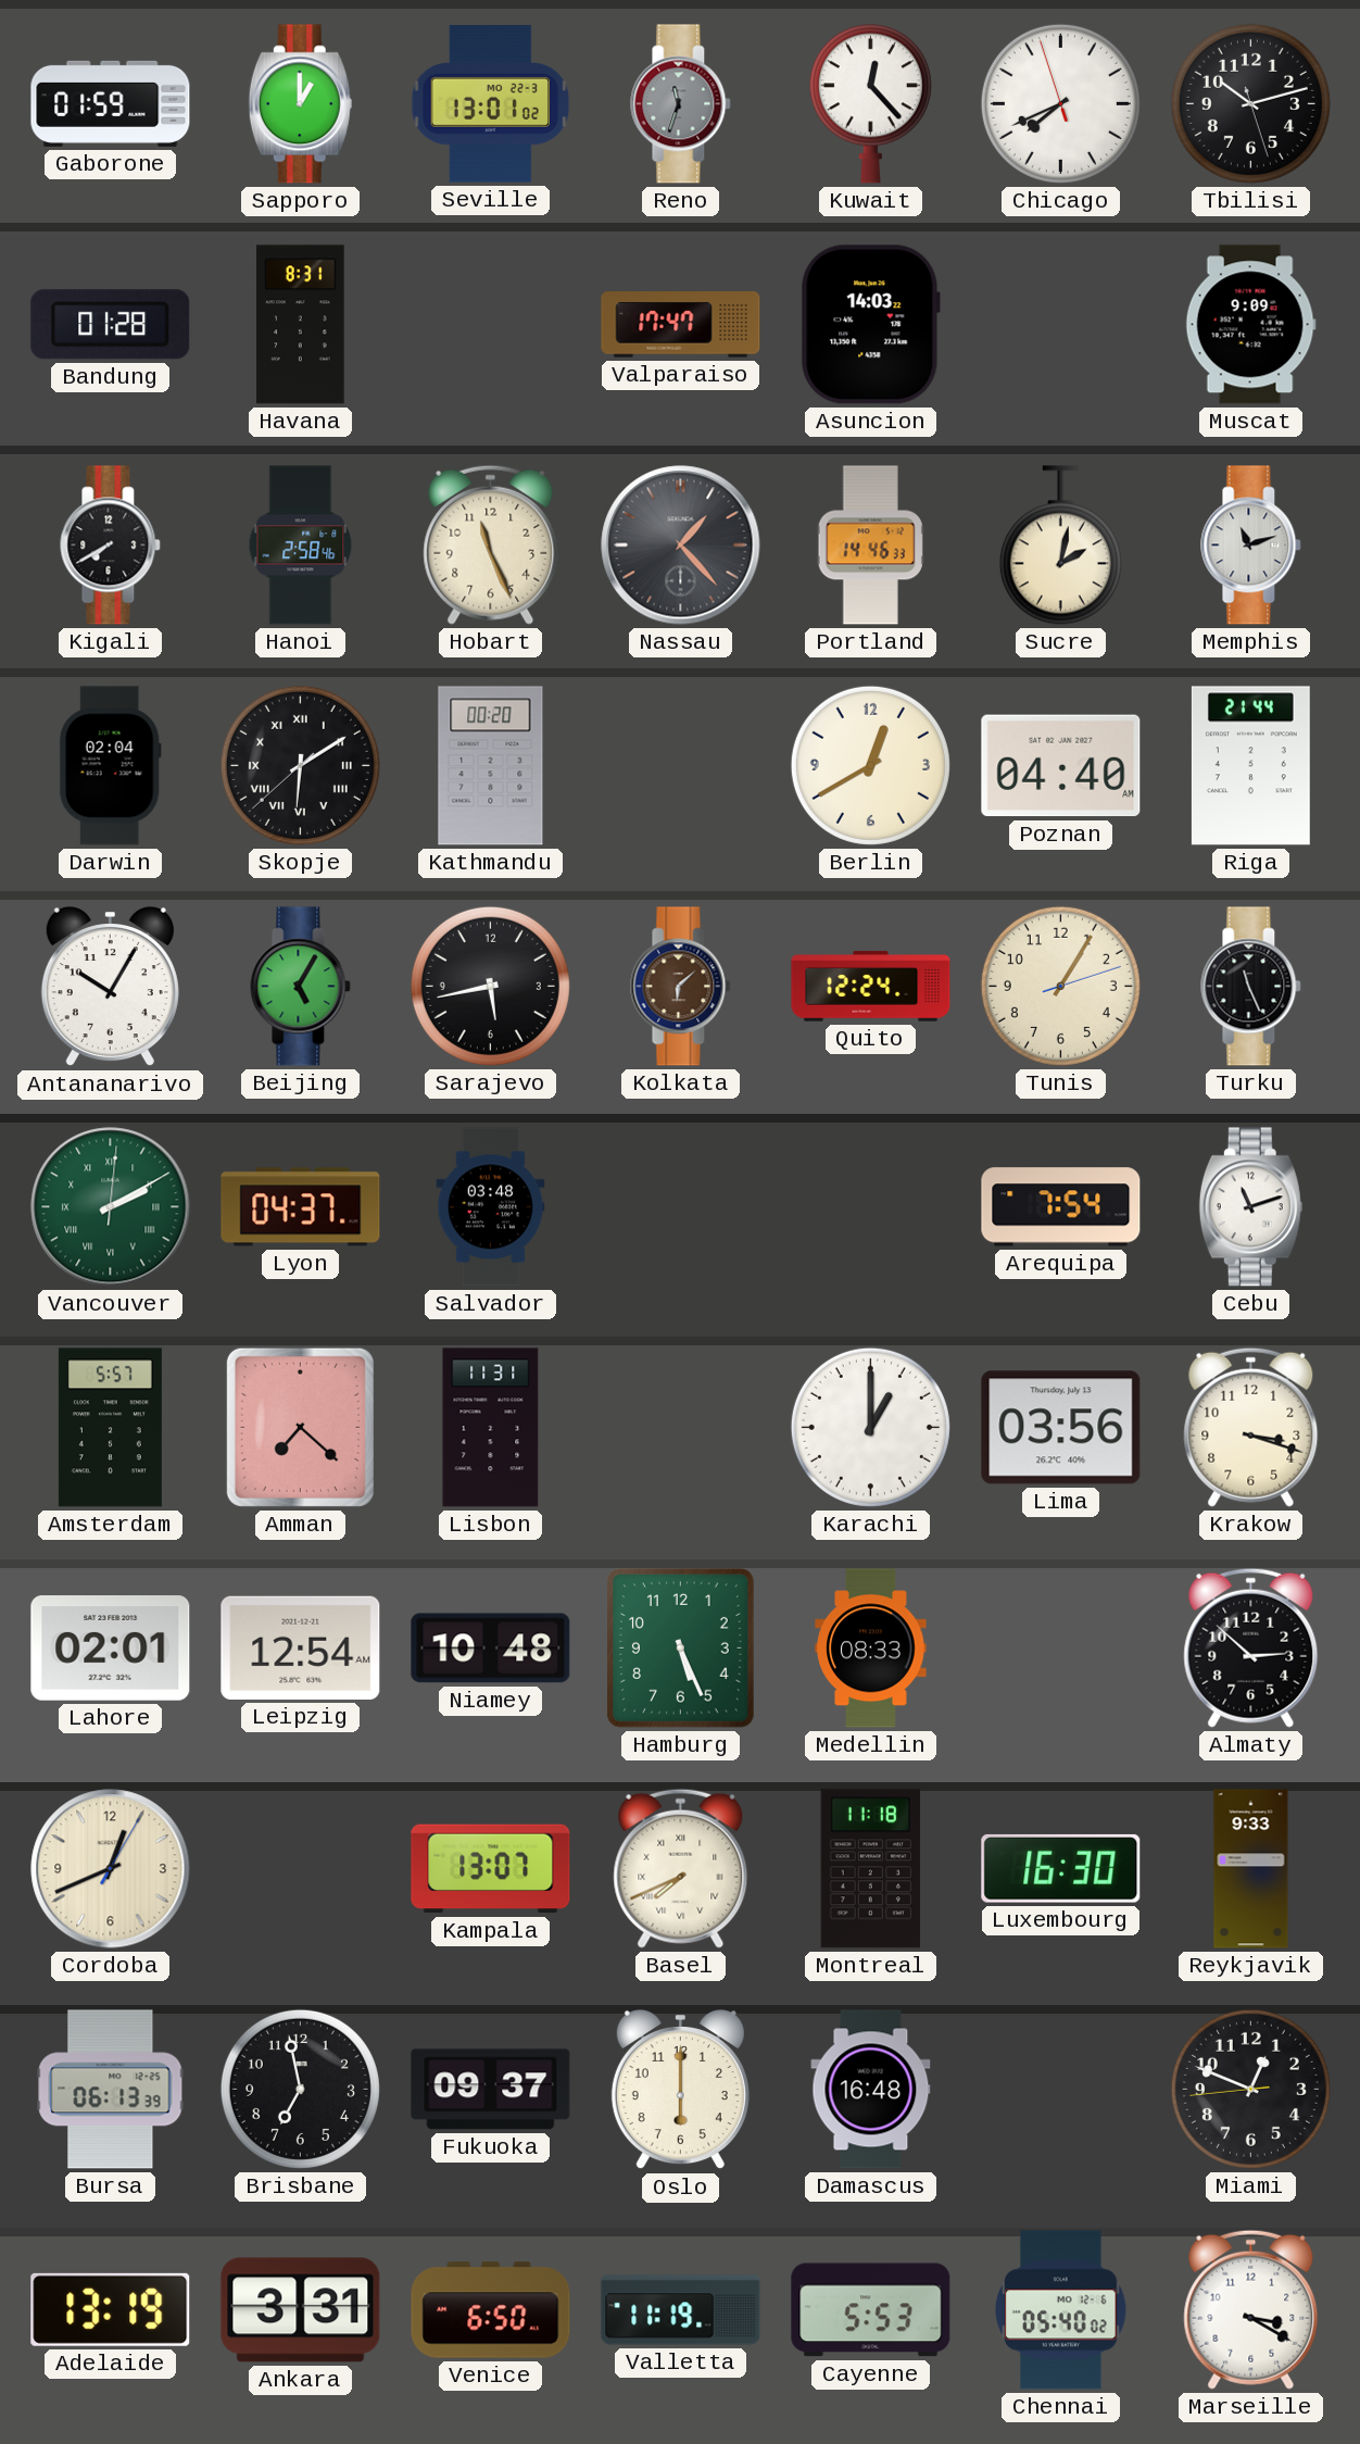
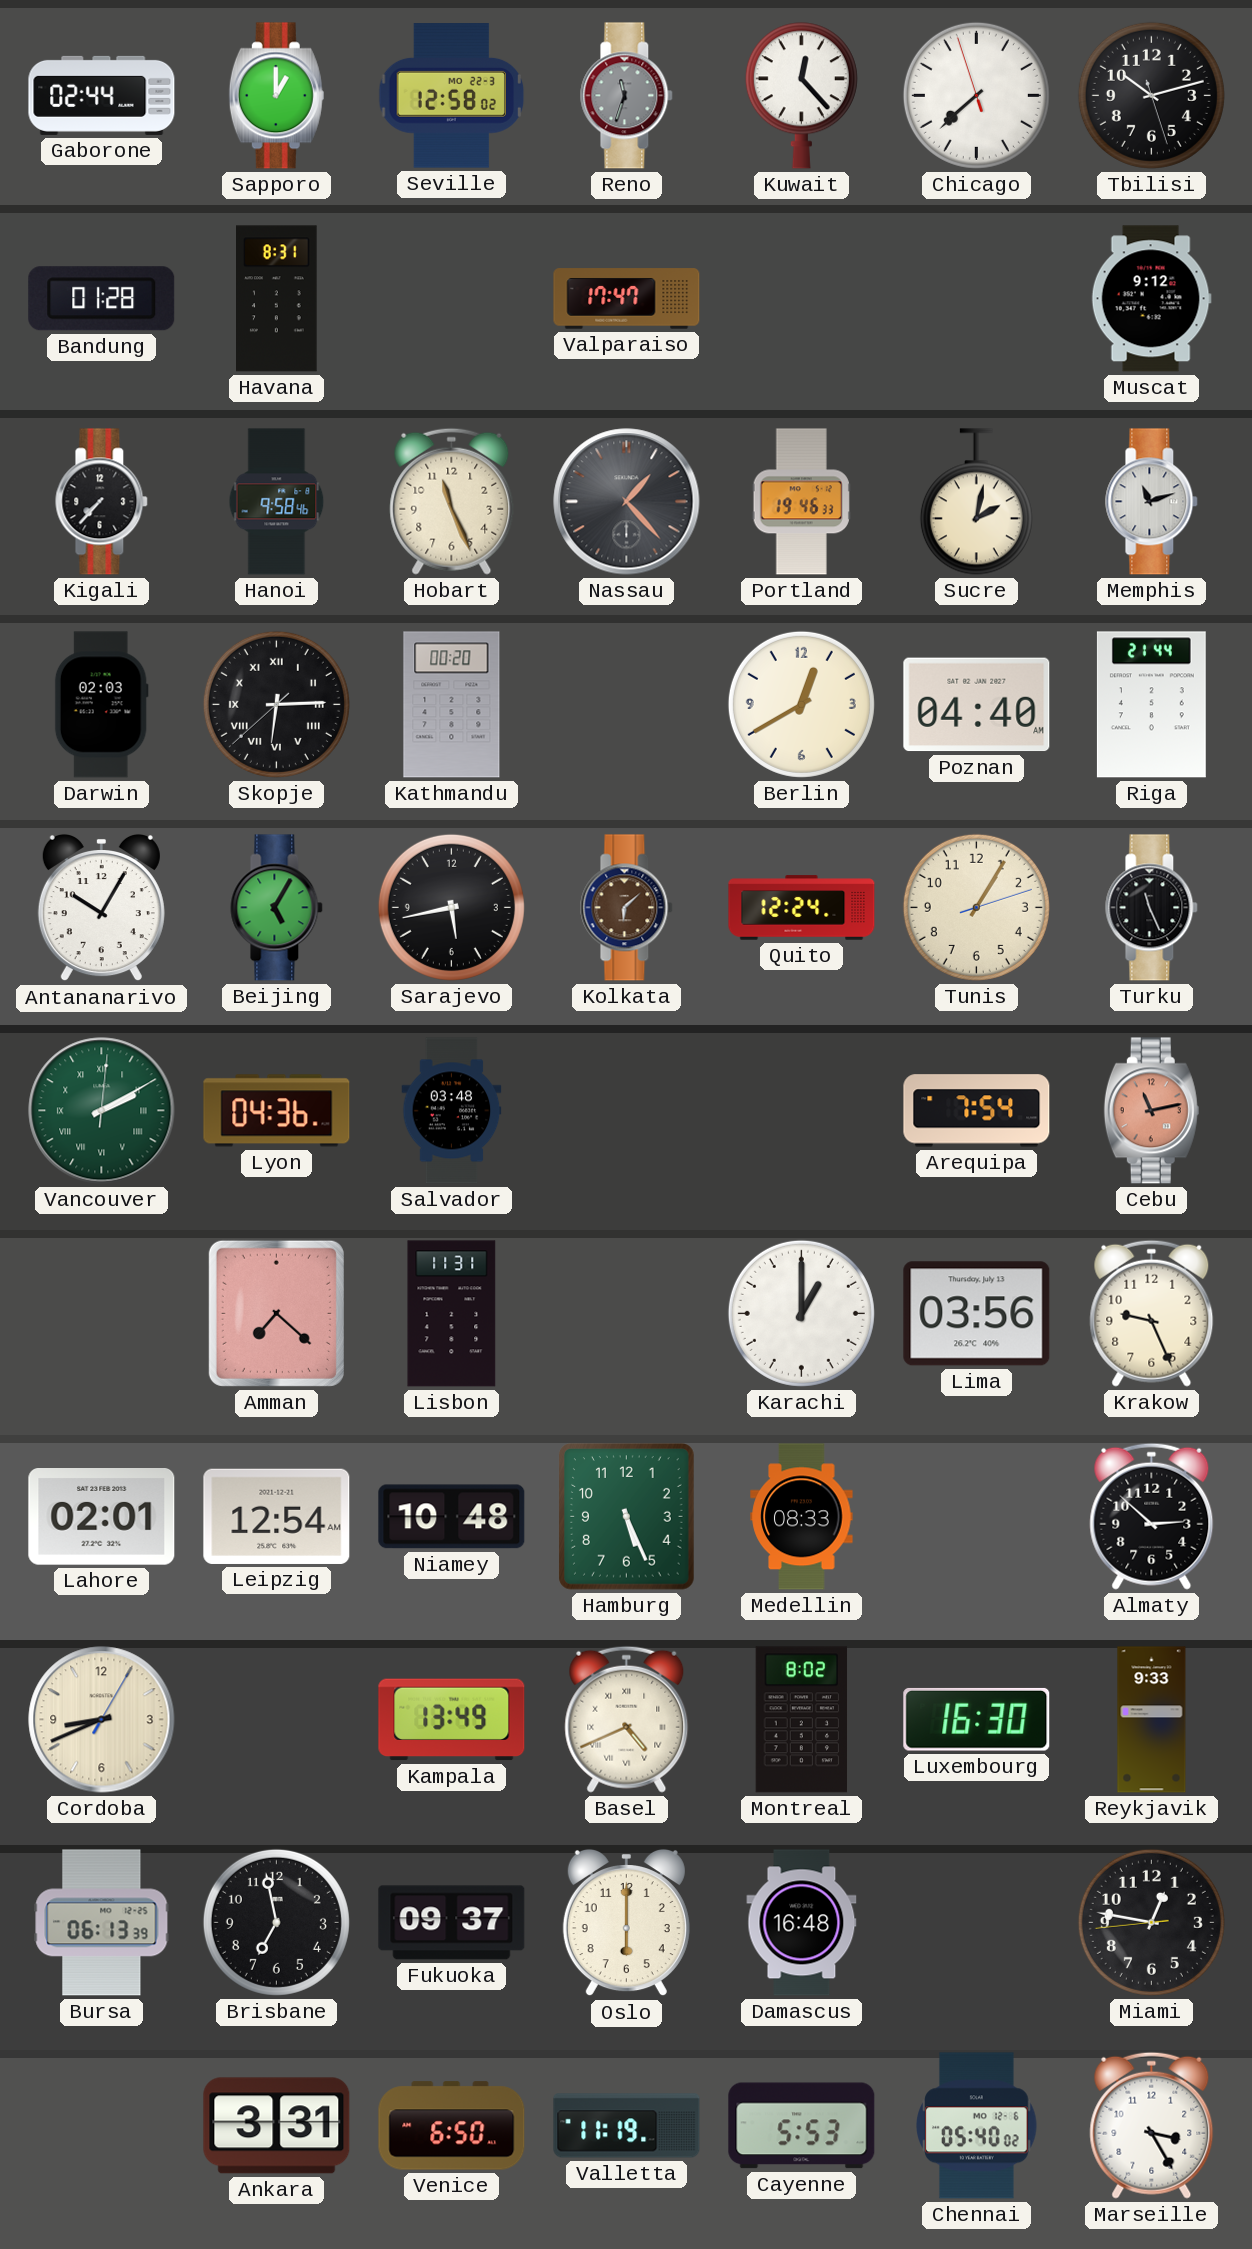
Gaborone: 01:59 -> 02:44 (102, 95)
Seville: 13:01 -> 12:58 (452, 96)
Chicago: 7:40 -> 7:37 (976, 95)
Asuncion: 14:03 -> none (870, 325)
Muscat: 9:09 -> 9:12 (1151, 299)
Kigali: 7:40 -> 7:37 (102, 502)
Hanoi: 2:58 -> 9:58 (277, 502)
Portland: 14:46 -> 19:46 (801, 502)
Darwin: 02:04 -> 02:03 (101, 705)
Skopje: 6:09 -> 6:14 (276, 704)
Lyon: 04:37 -> 04:36 (277, 1111)
Cebu: 11:12 -> 11:13 (1151, 1111)
Cebu dial: white -> salmon (1151, 1111)
Amsterdam: 5:57 -> none (110, 1428)
Krakow: 3:18 -> 9:26 (1152, 1313)
Cordoba: 12:41 -> 8:41 (102, 1720)
Kampala: 13:07 -> 13:49 (452, 1720)
Basel: 7:41 -> 4:41 (627, 1719)
Montreal: 11:18 -> 8:02 (802, 1720)
Miami: 12:48 -> 12:46 (1151, 1922)
Adelaide: 13:19 -> none (111, 2309)
Marseille: 3:20 -> 3:25 (1152, 2125)
